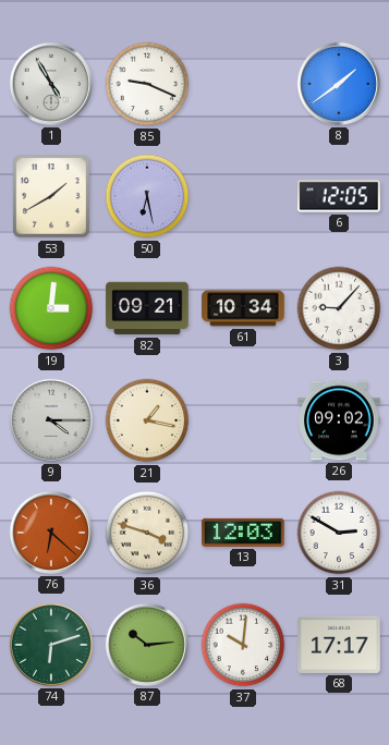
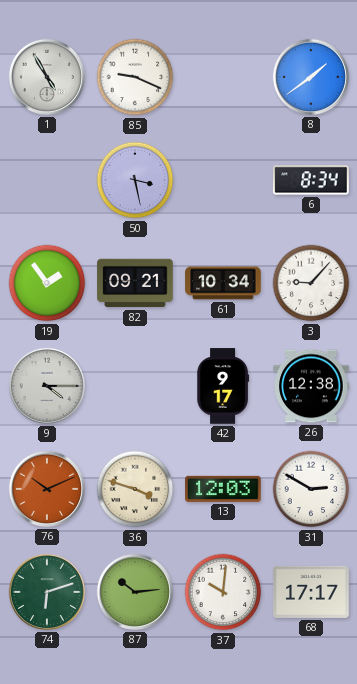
53: 1:40 -> none (51, 196)
50: 6:28 -> 3:28 (135, 180)
6: 12:05 -> 8:34 (311, 180)
19: 3:01 -> 1:54 (47, 283)
21: 1:17 -> none (147, 420)
42: none -> 9:17 (223, 386)
26: 09:02 -> 12:38 (311, 386)
76: 6:22 -> 10:11 (47, 489)
